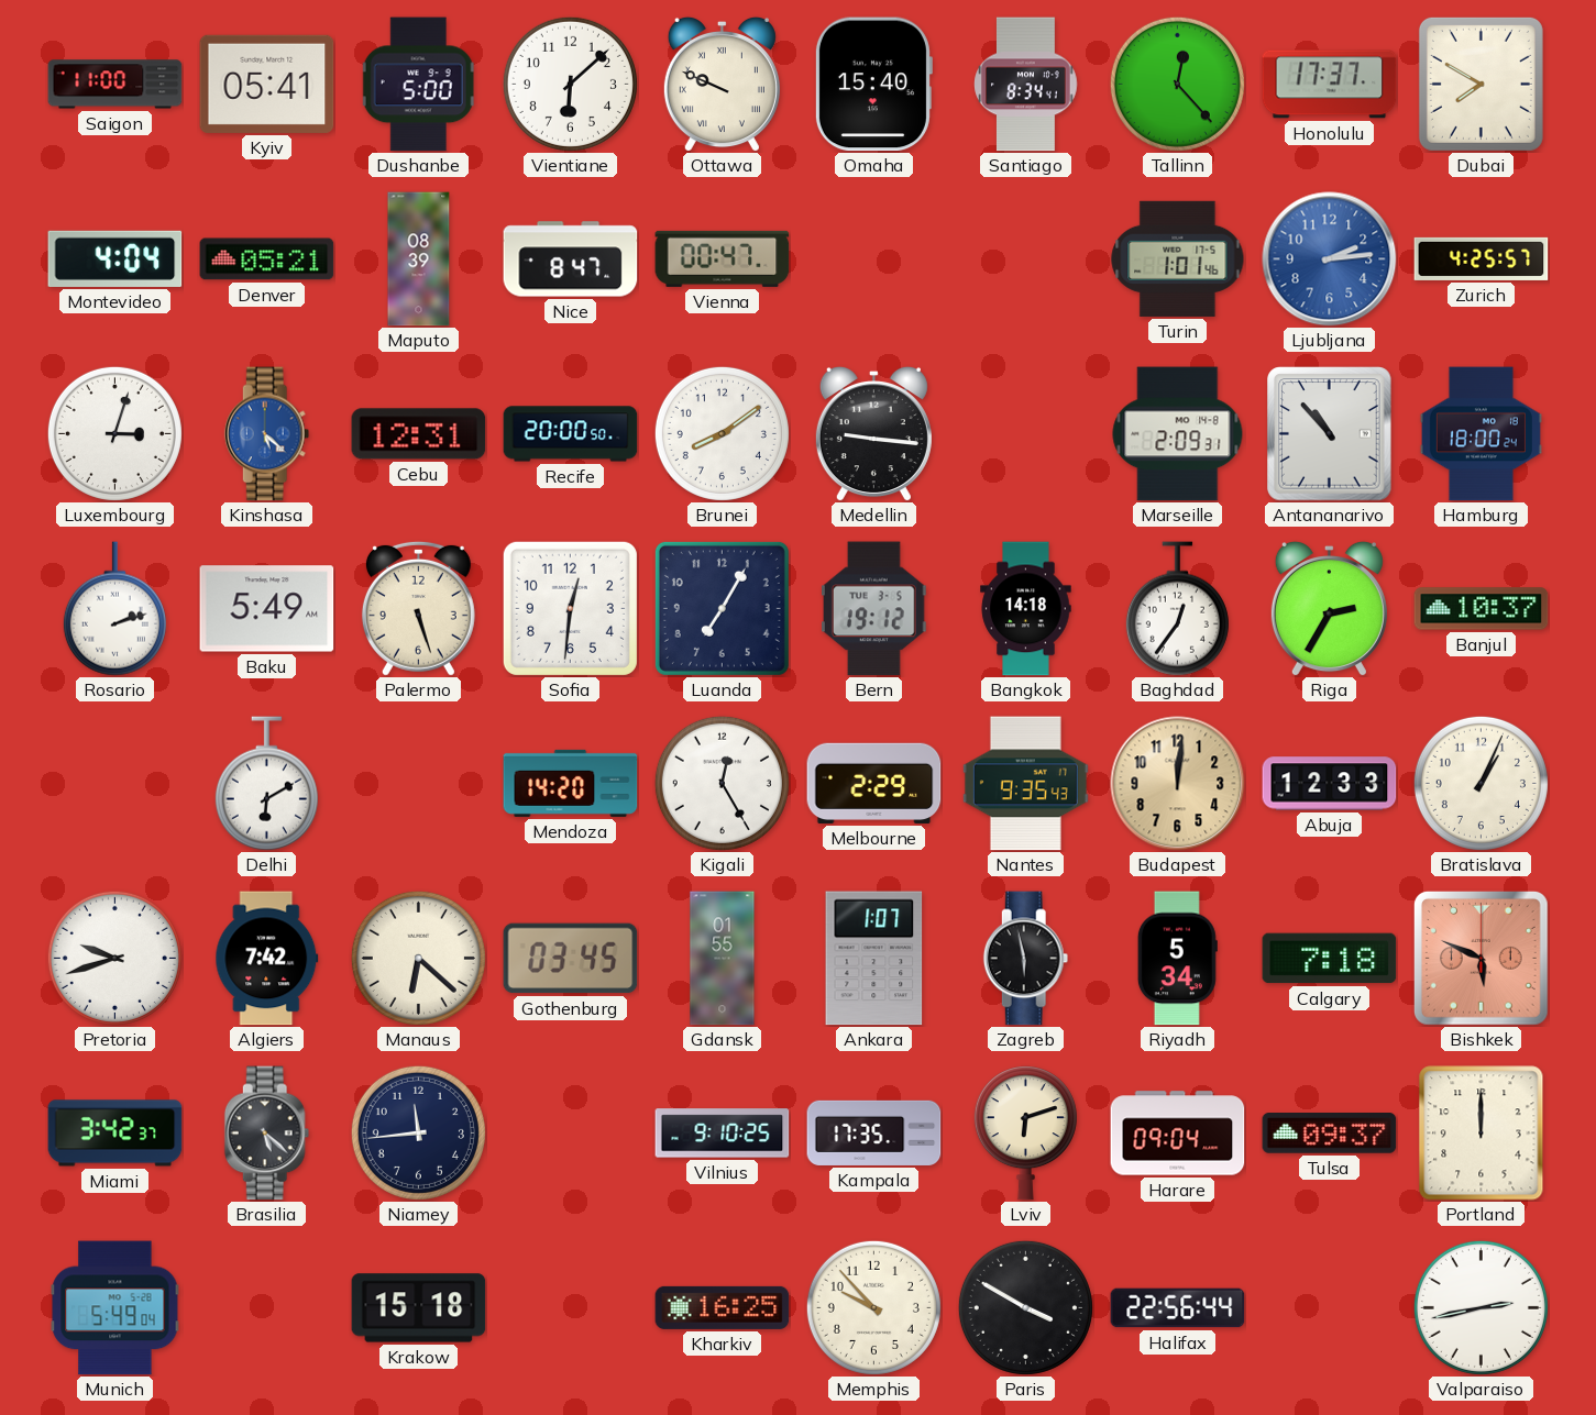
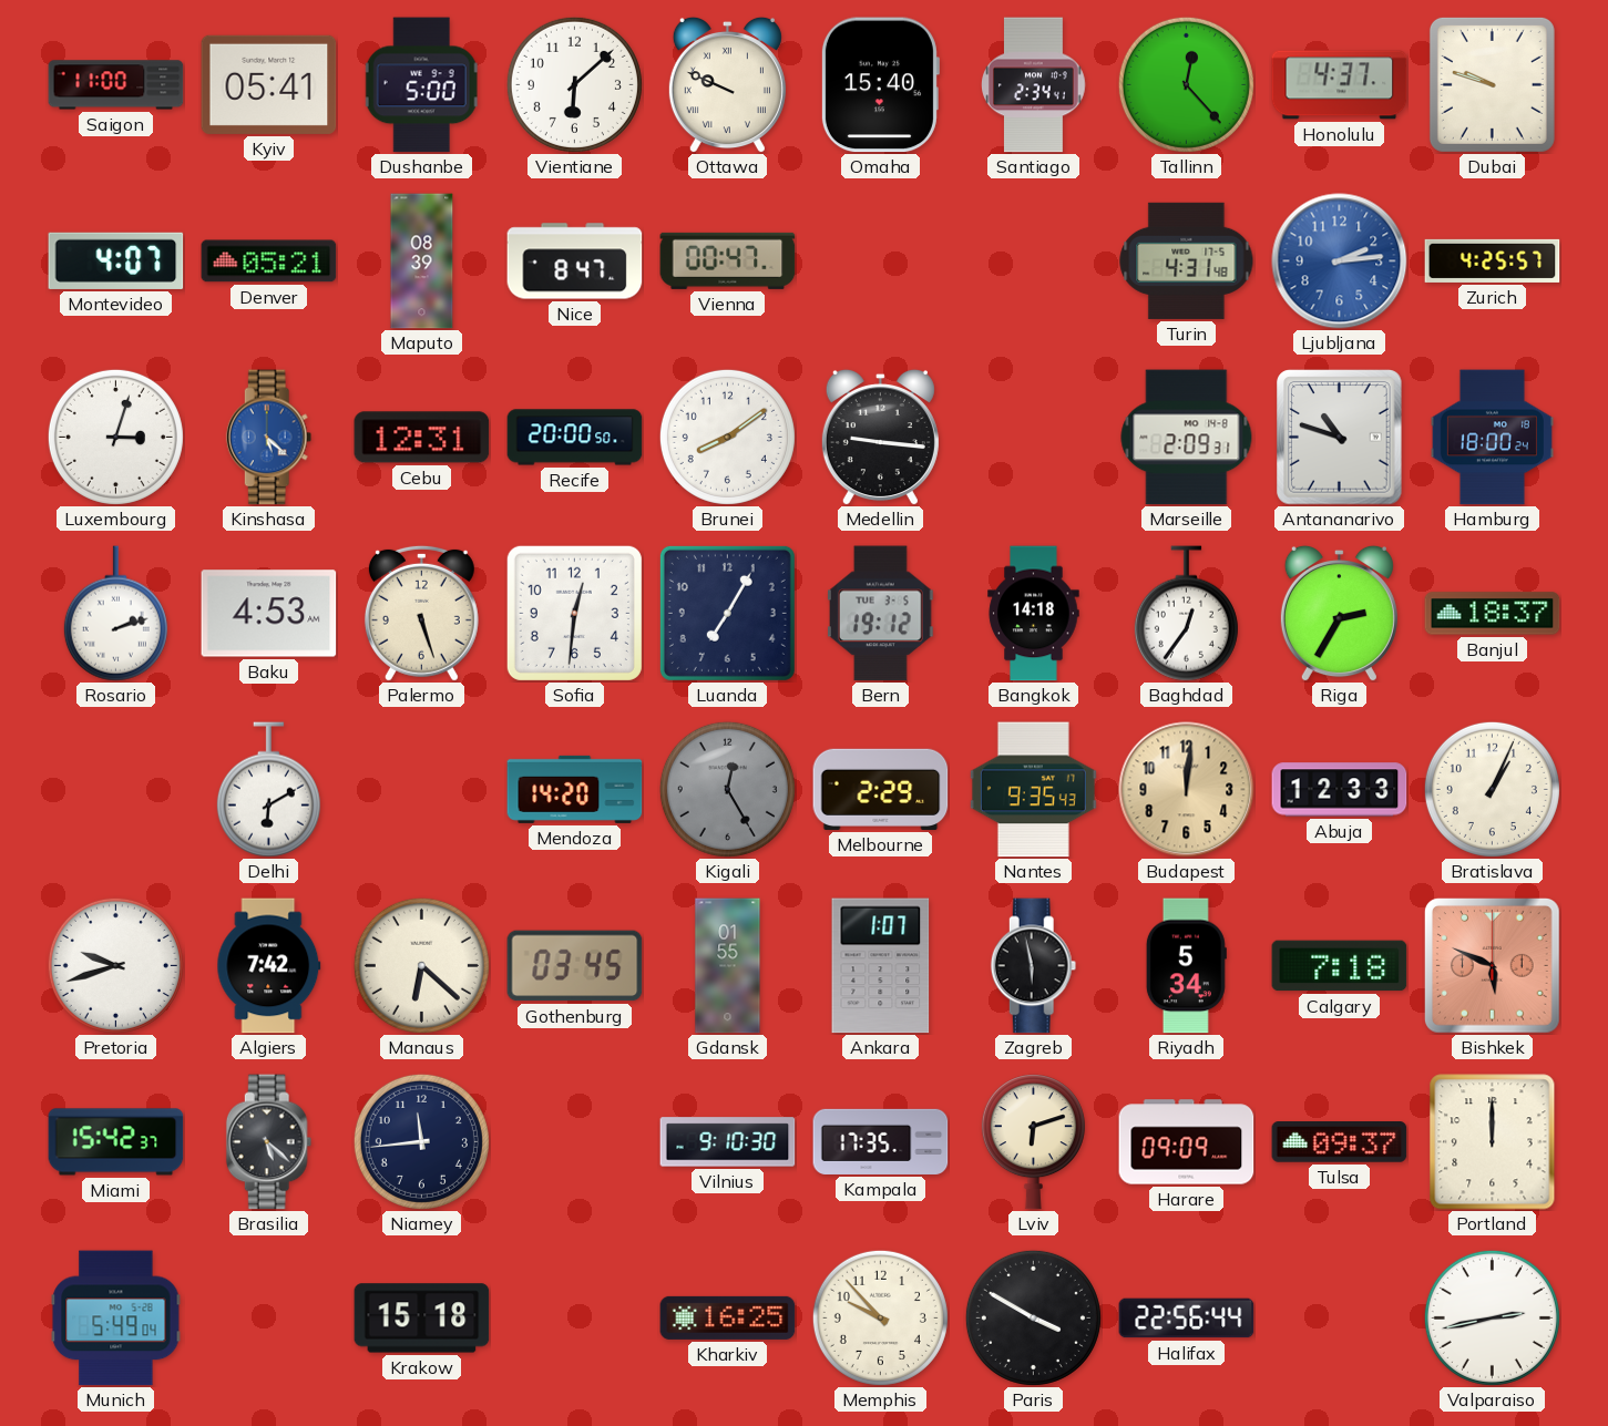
Santiago: 8:34 -> 2:34 (1034, 85)
Honolulu: 17:37 -> 4:37 (1340, 85)
Dubai: 7:50 -> 9:48 (1492, 84)
Montevideo: 4:04 -> 4:07 (116, 260)
Turin: 1:01 -> 4:31 (1187, 260)
Antananarivo: 10:53 -> 10:48 (1340, 438)
Baku: 5:49 -> 4:53 (269, 614)
Banjul: 10:37 -> 18:37 (1493, 614)
Kigali dial: white -> grey (727, 789)
Miami: 3:42 -> 15:42 (116, 1142)
Vilnius: 9:10:25 -> 9:10:30 (728, 1142)
Harare: 09:04 -> 09:09 (1187, 1142)
